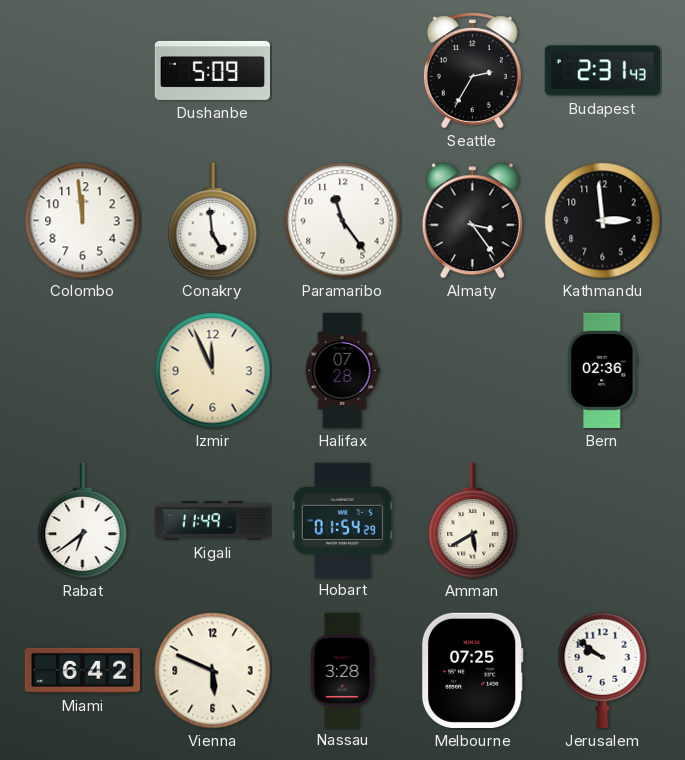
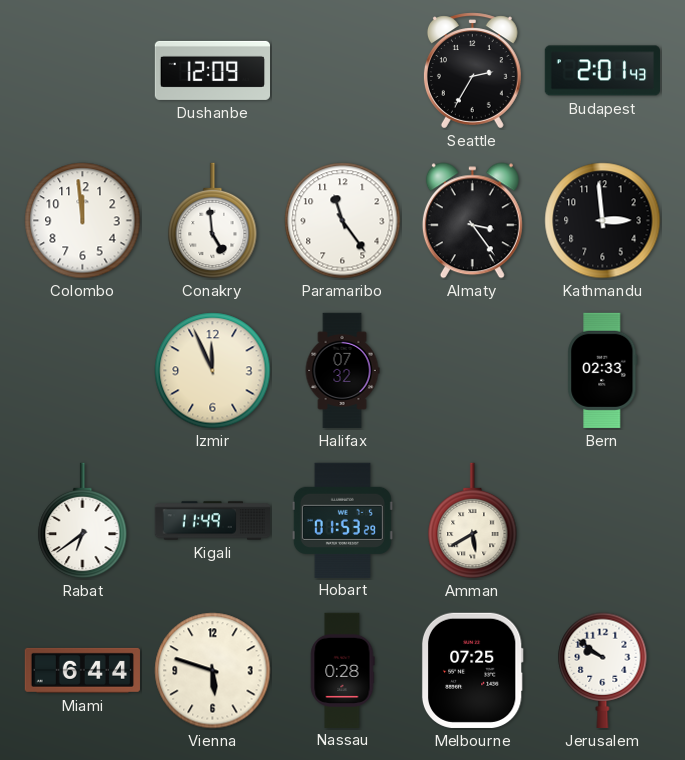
Dushanbe: 5:09 -> 12:09 (212, 70)
Budapest: 2:31 -> 2:01 (602, 71)
Halifax: 07:28 -> 07:32 (342, 371)
Bern: 02:36 -> 02:33 (603, 370)
Hobart: 01:54 -> 01:53 (342, 520)
Miami: 6:42 -> 6:44 (82, 670)
Vienna: 5:49 -> 5:48 (213, 671)
Nassau: 3:28 -> 0:28 (343, 670)
